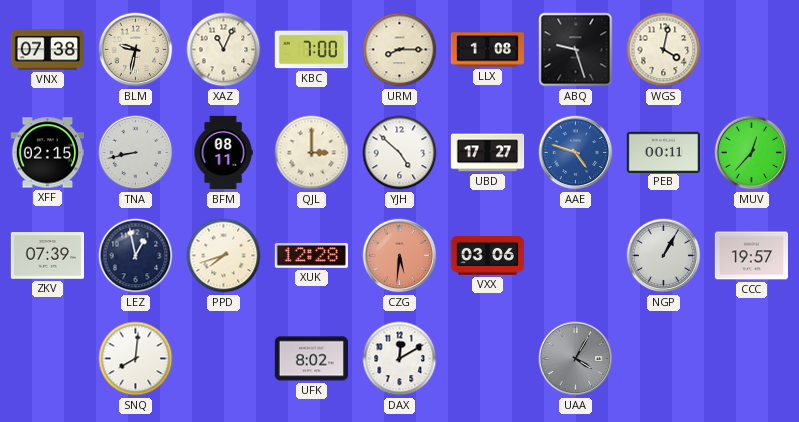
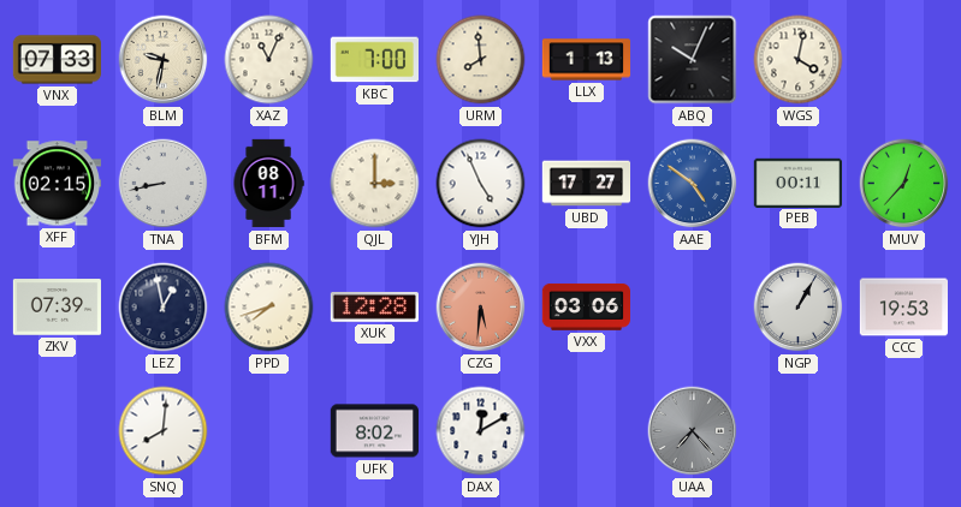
VNX: 07:38 -> 07:33 (58, 60)
URM: 8:15 -> 7:59 (481, 60)
LLX: 1:08 -> 1:13 (587, 60)
ABQ: 9:27 -> 10:04 (693, 60)
YJH: 4:52 -> 4:56 (481, 184)
AAE: 4:48 -> 4:51 (693, 184)
CCC: 19:57 -> 19:53 (904, 308)
UAA: 4:05 -> 7:23 (693, 431)
